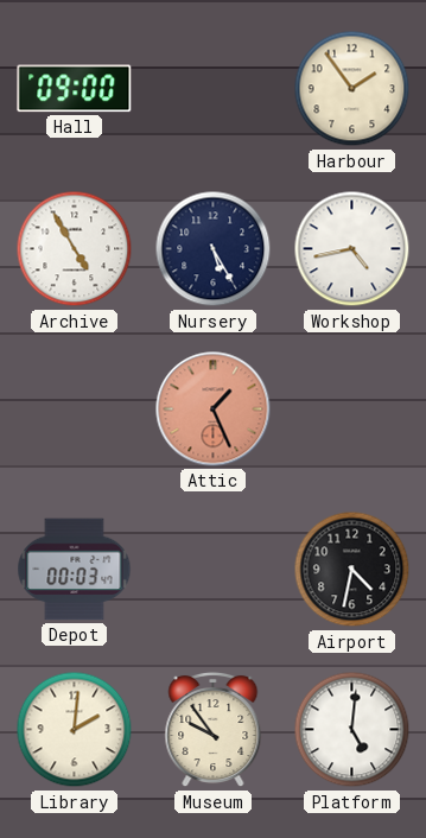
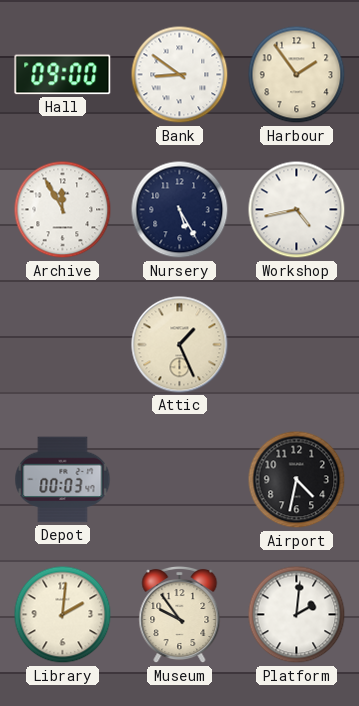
Bank: none -> 8:51 (180, 75)
Archive: 4:55 -> 11:55 (63, 210)
Attic dial: salmon -> cream (180, 345)
Platform: 5:01 -> 2:01 (297, 615)
